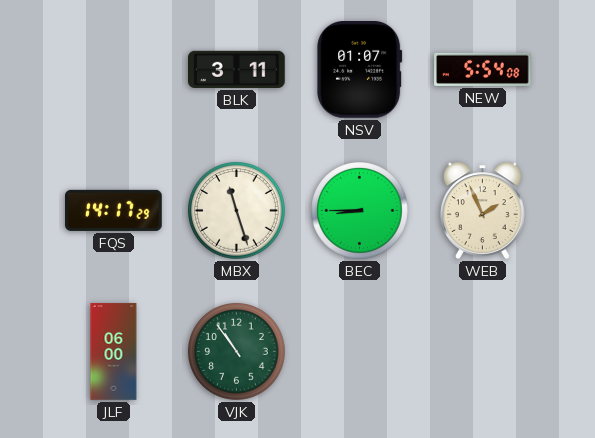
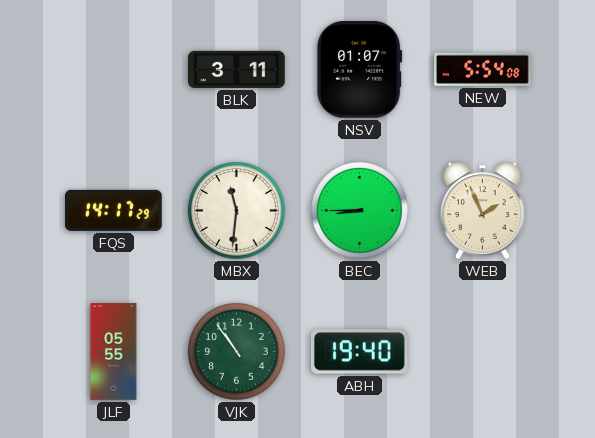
MBX: 11:27 -> 11:31 (237, 211)
JLF: 06:00 -> 05:55 (114, 352)
ABH: none -> 19:40 (359, 352)
